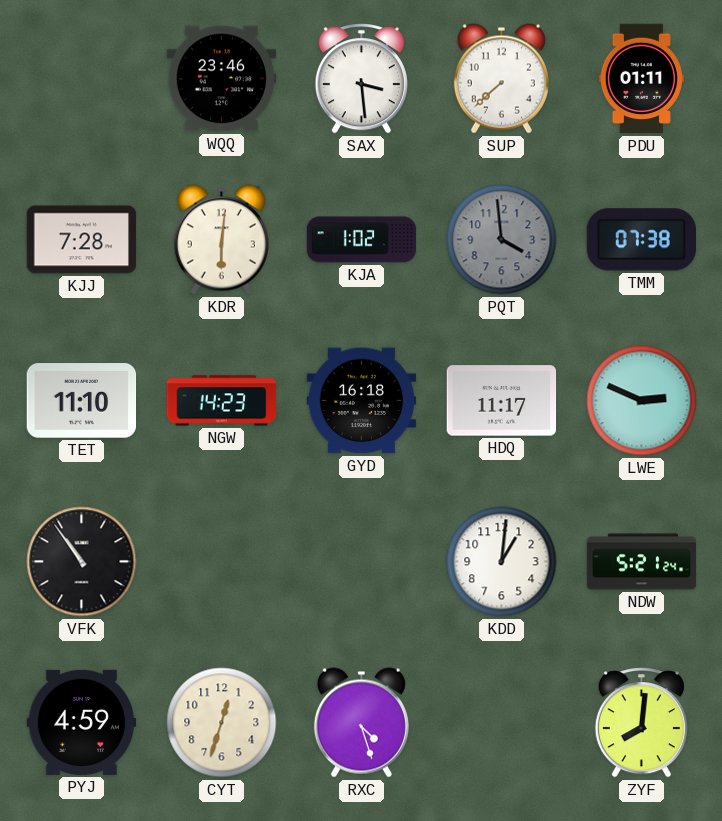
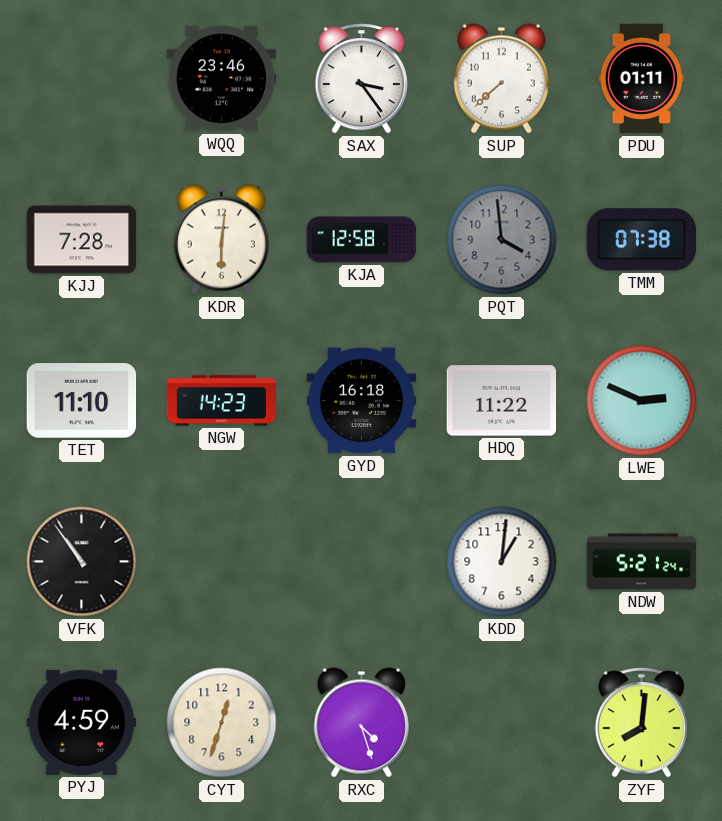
SAX: 3:29 -> 3:24 (361, 79)
KJA: 1:02 -> 12:58 (362, 240)
HDQ: 11:17 -> 11:22 (502, 401)
